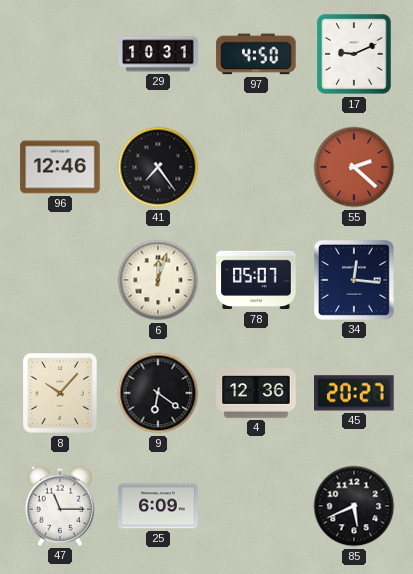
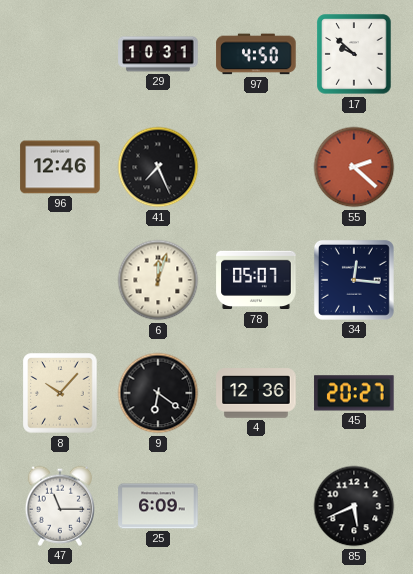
17: 9:11 -> 9:52 (354, 54)
41: 7:24 -> 7:26 (158, 167)
